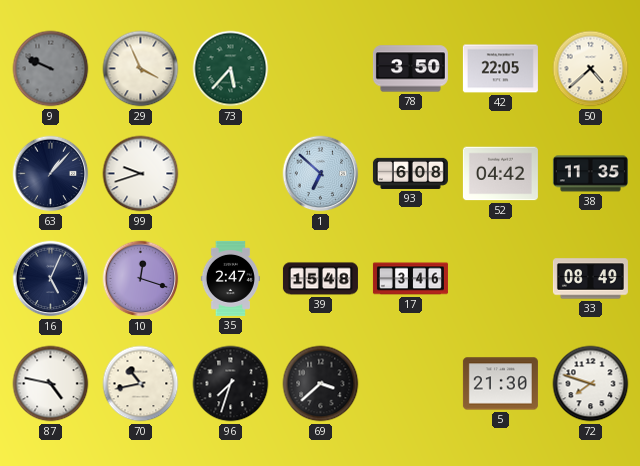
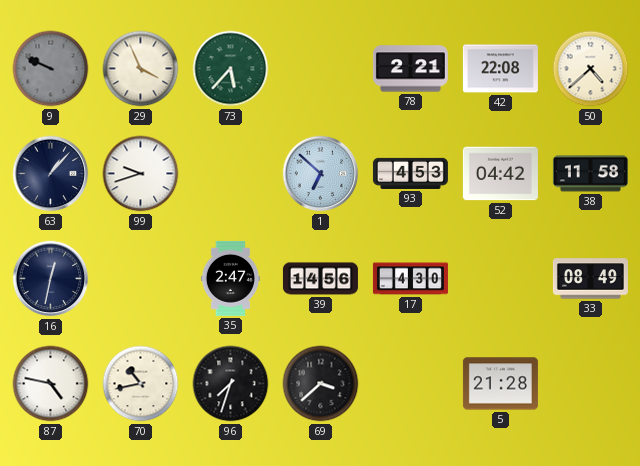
78: 3:50 -> 2:21 (410, 69)
42: 22:05 -> 22:08 (500, 69)
93: 6:08 -> 4:53 (410, 173)
38: 11:35 -> 11:58 (590, 174)
16: 5:04 -> 12:32 (51, 279)
10: 12:18 -> none (141, 279)
39: 15:48 -> 14:56 (320, 279)
17: 3:46 -> 4:30 (410, 279)
5: 21:30 -> 21:28 (500, 384)
72: 7:48 -> none (591, 384)
